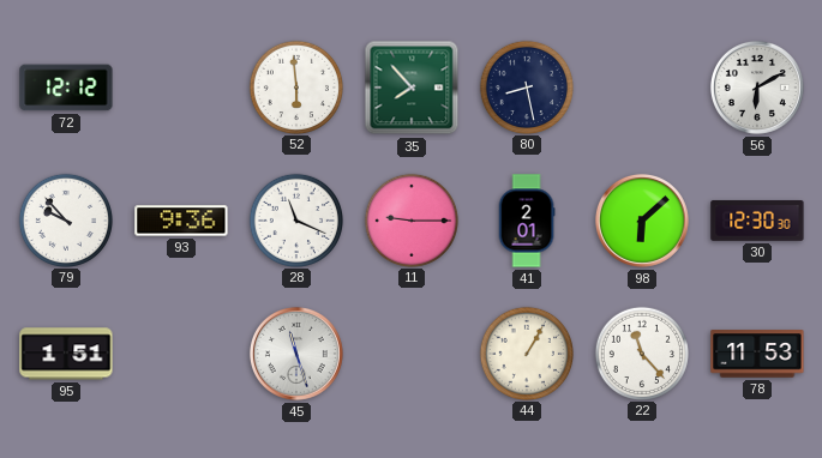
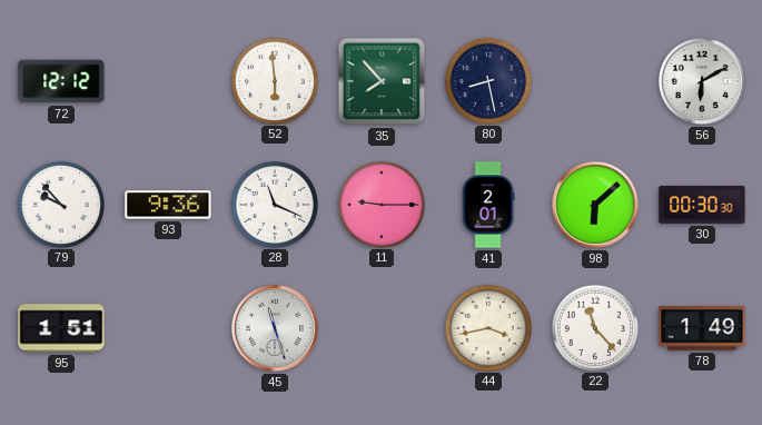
30: 12:30 -> 00:30 (702, 205)
44: 1:05 -> 3:43 (487, 327)
78: 11:53 -> 1:49 (702, 328)
